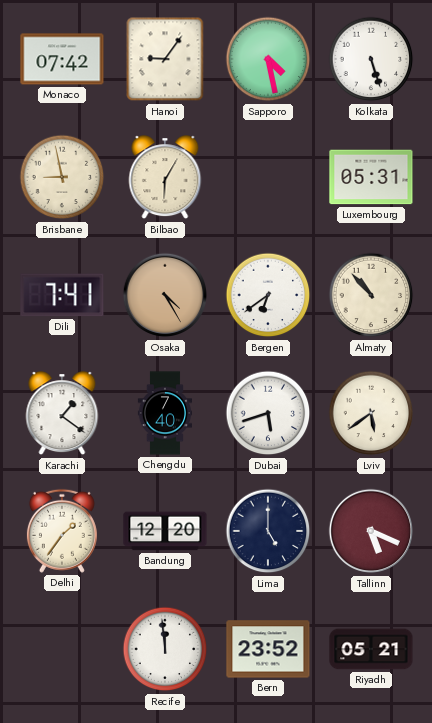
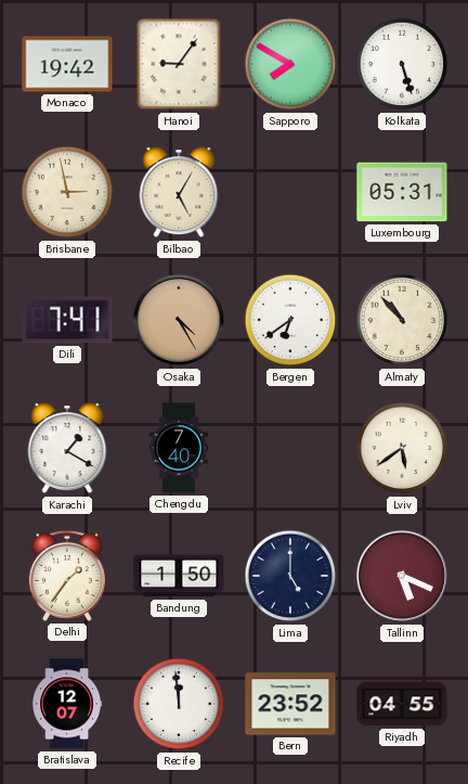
Monaco: 07:42 -> 19:42 (67, 64)
Sapporo: 4:28 -> 7:50 (290, 64)
Brisbane: 8:58 -> 2:58 (67, 192)
Bilbao: 6:05 -> 5:05 (179, 193)
Karachi: 1:21 -> 1:20 (67, 449)
Dubai: 5:42 -> none (268, 413)
Bandung: 12:20 -> 1:50 (179, 576)
Bratislava: none -> 12:07 (66, 704)
Riyadh: 05:21 -> 04:55 (402, 704)
